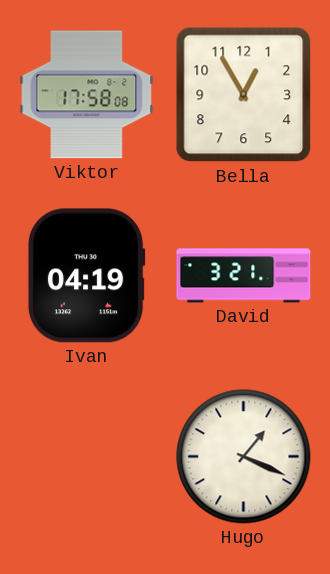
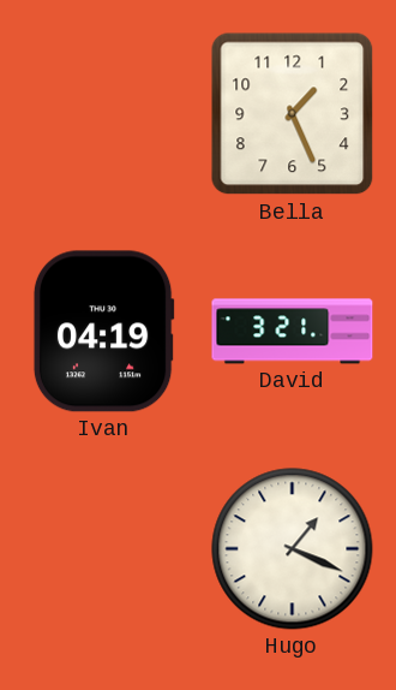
Viktor: 17:58 -> none (87, 95)
Bella: 12:55 -> 1:26 (293, 114)
